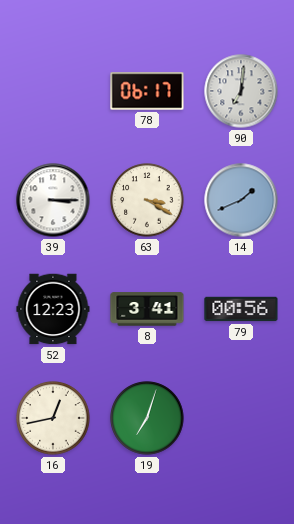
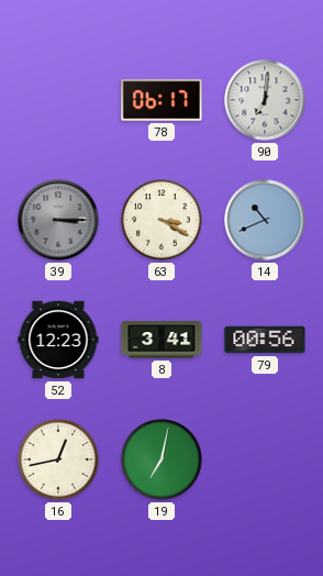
39 dial: white -> grey (58, 220)
14: 1:41 -> 10:41 (265, 220)
19: 7:03 -> 7:02 (161, 459)
